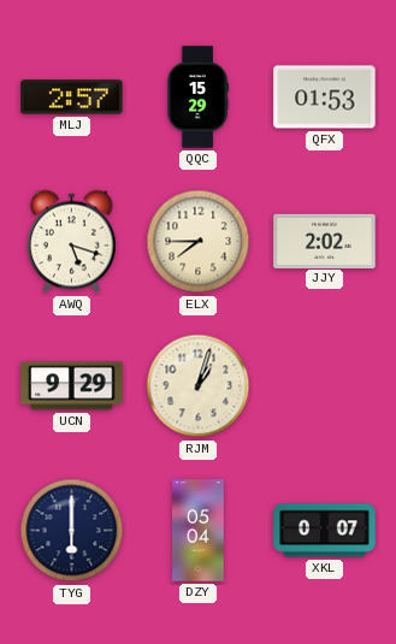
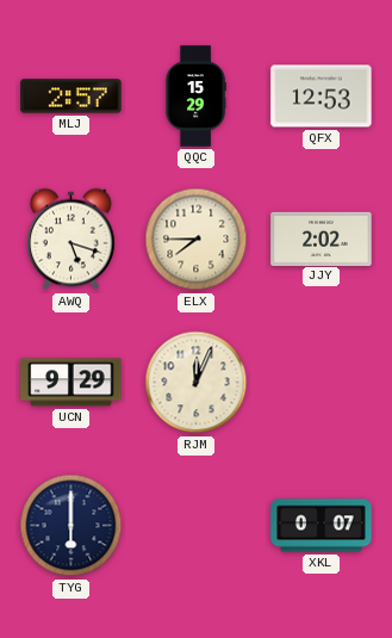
QFX: 01:53 -> 12:53 (322, 97)
RJM: 1:03 -> 12:04 (197, 383)
DZY: 05:04 -> none (199, 531)
